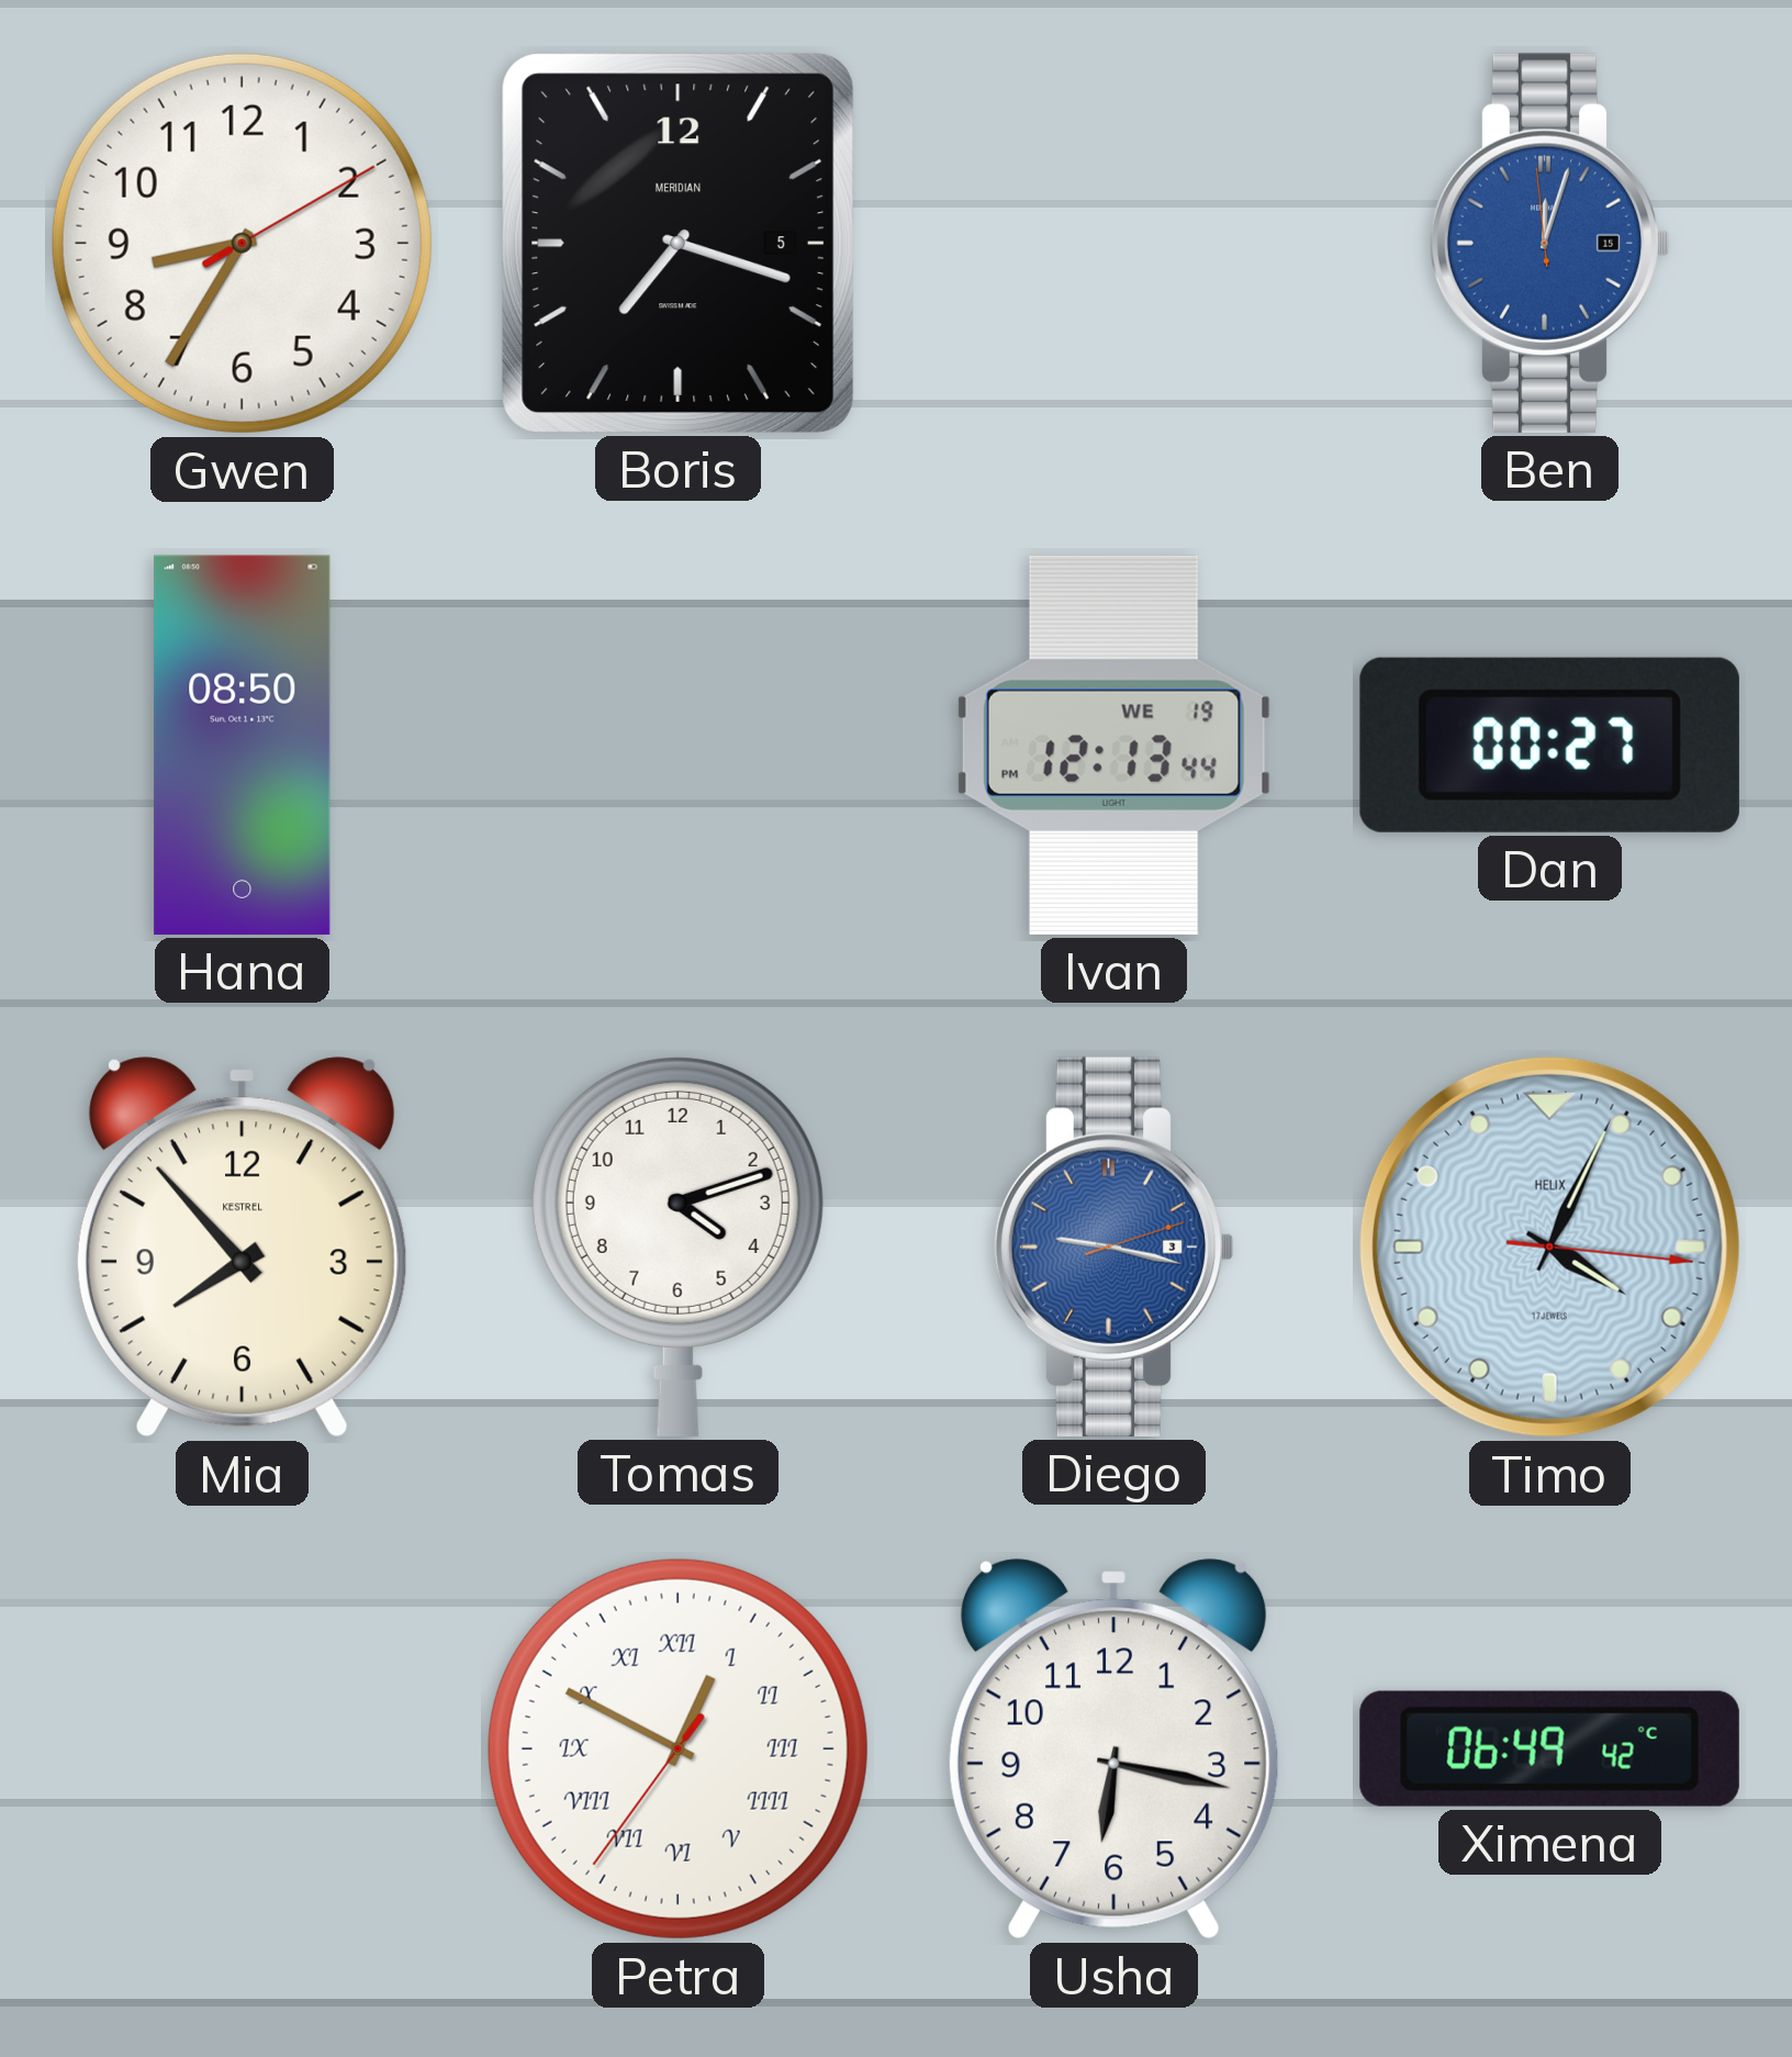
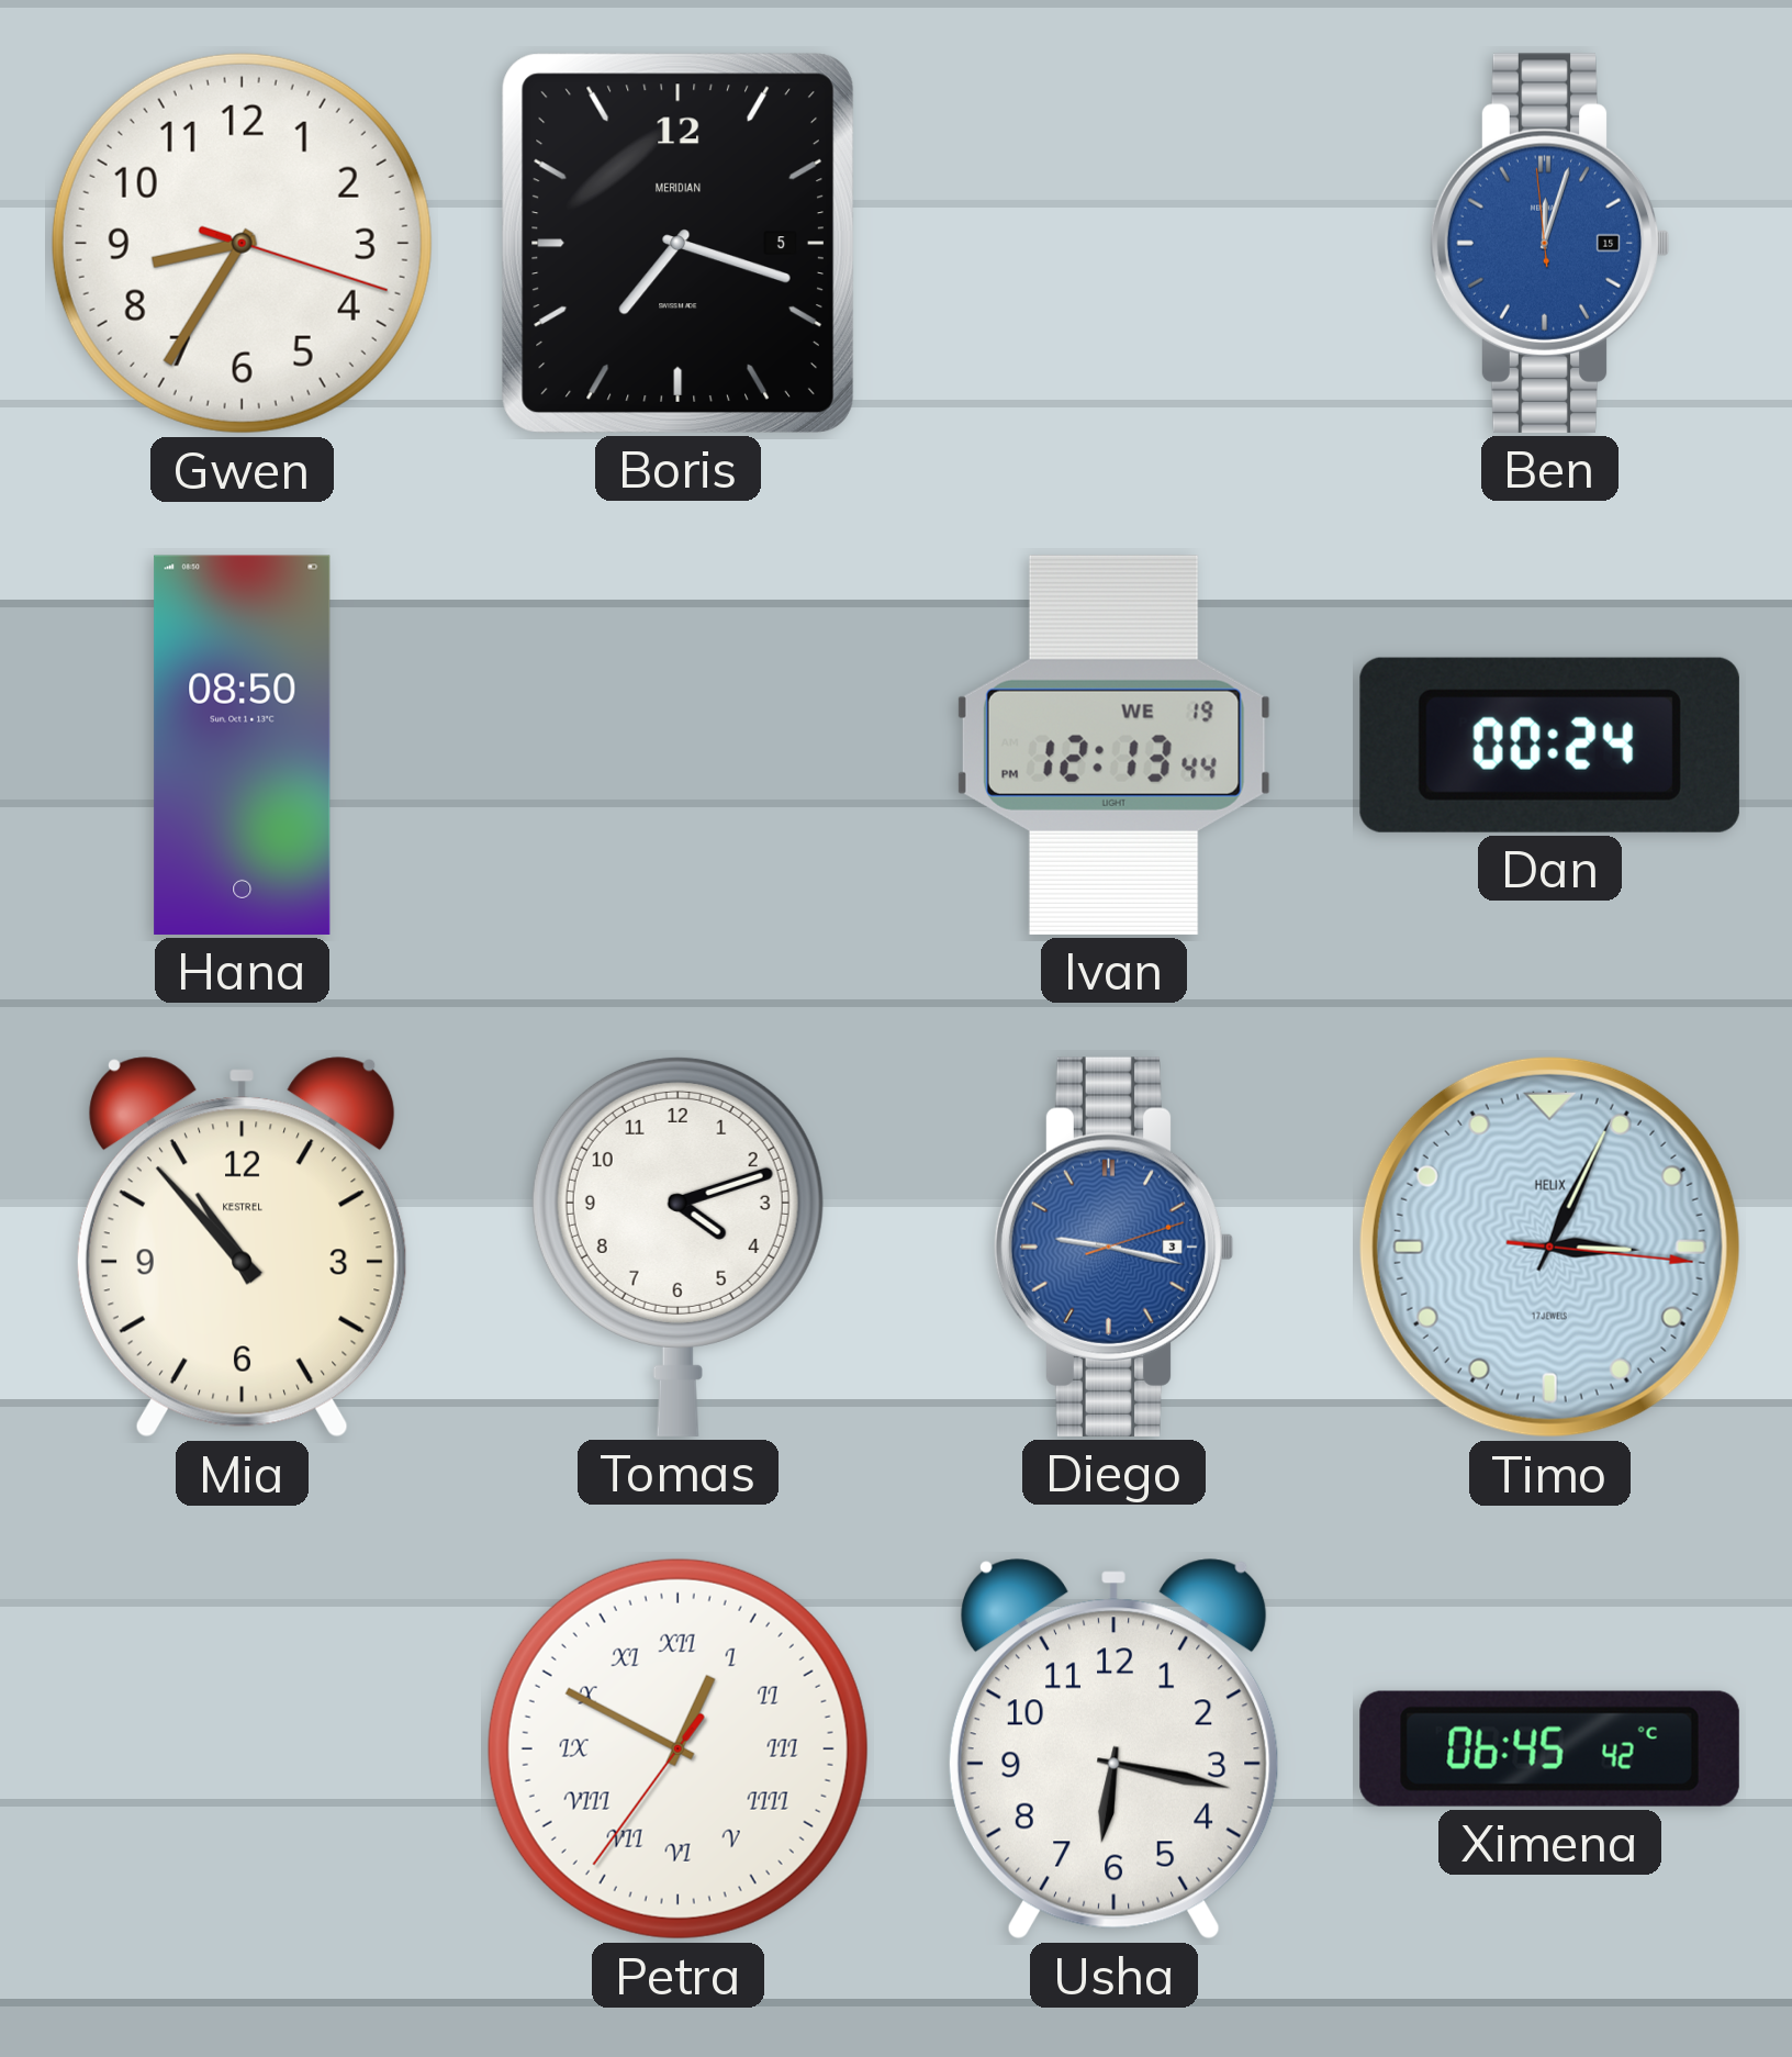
Gwen: 8:35:10 -> 8:35:18 (242, 243)
Dan: 00:27 -> 00:24 (1549, 745)
Mia: 7:53 -> 10:53 (242, 1248)
Timo: 4:04 -> 3:04 (1549, 1247)
Ximena: 06:49 -> 06:45 (1549, 1748)
